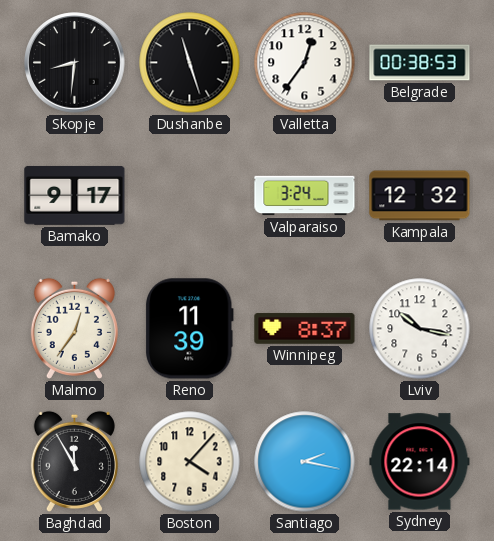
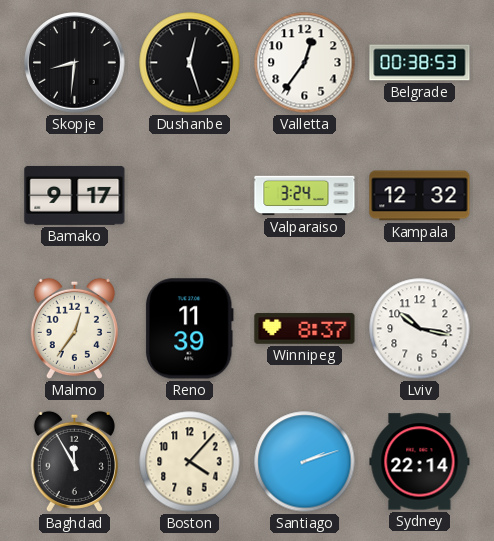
Dushanbe: 11:27 -> 12:27 (190, 63)
Santiago: 2:17 -> 2:12 (305, 462)
